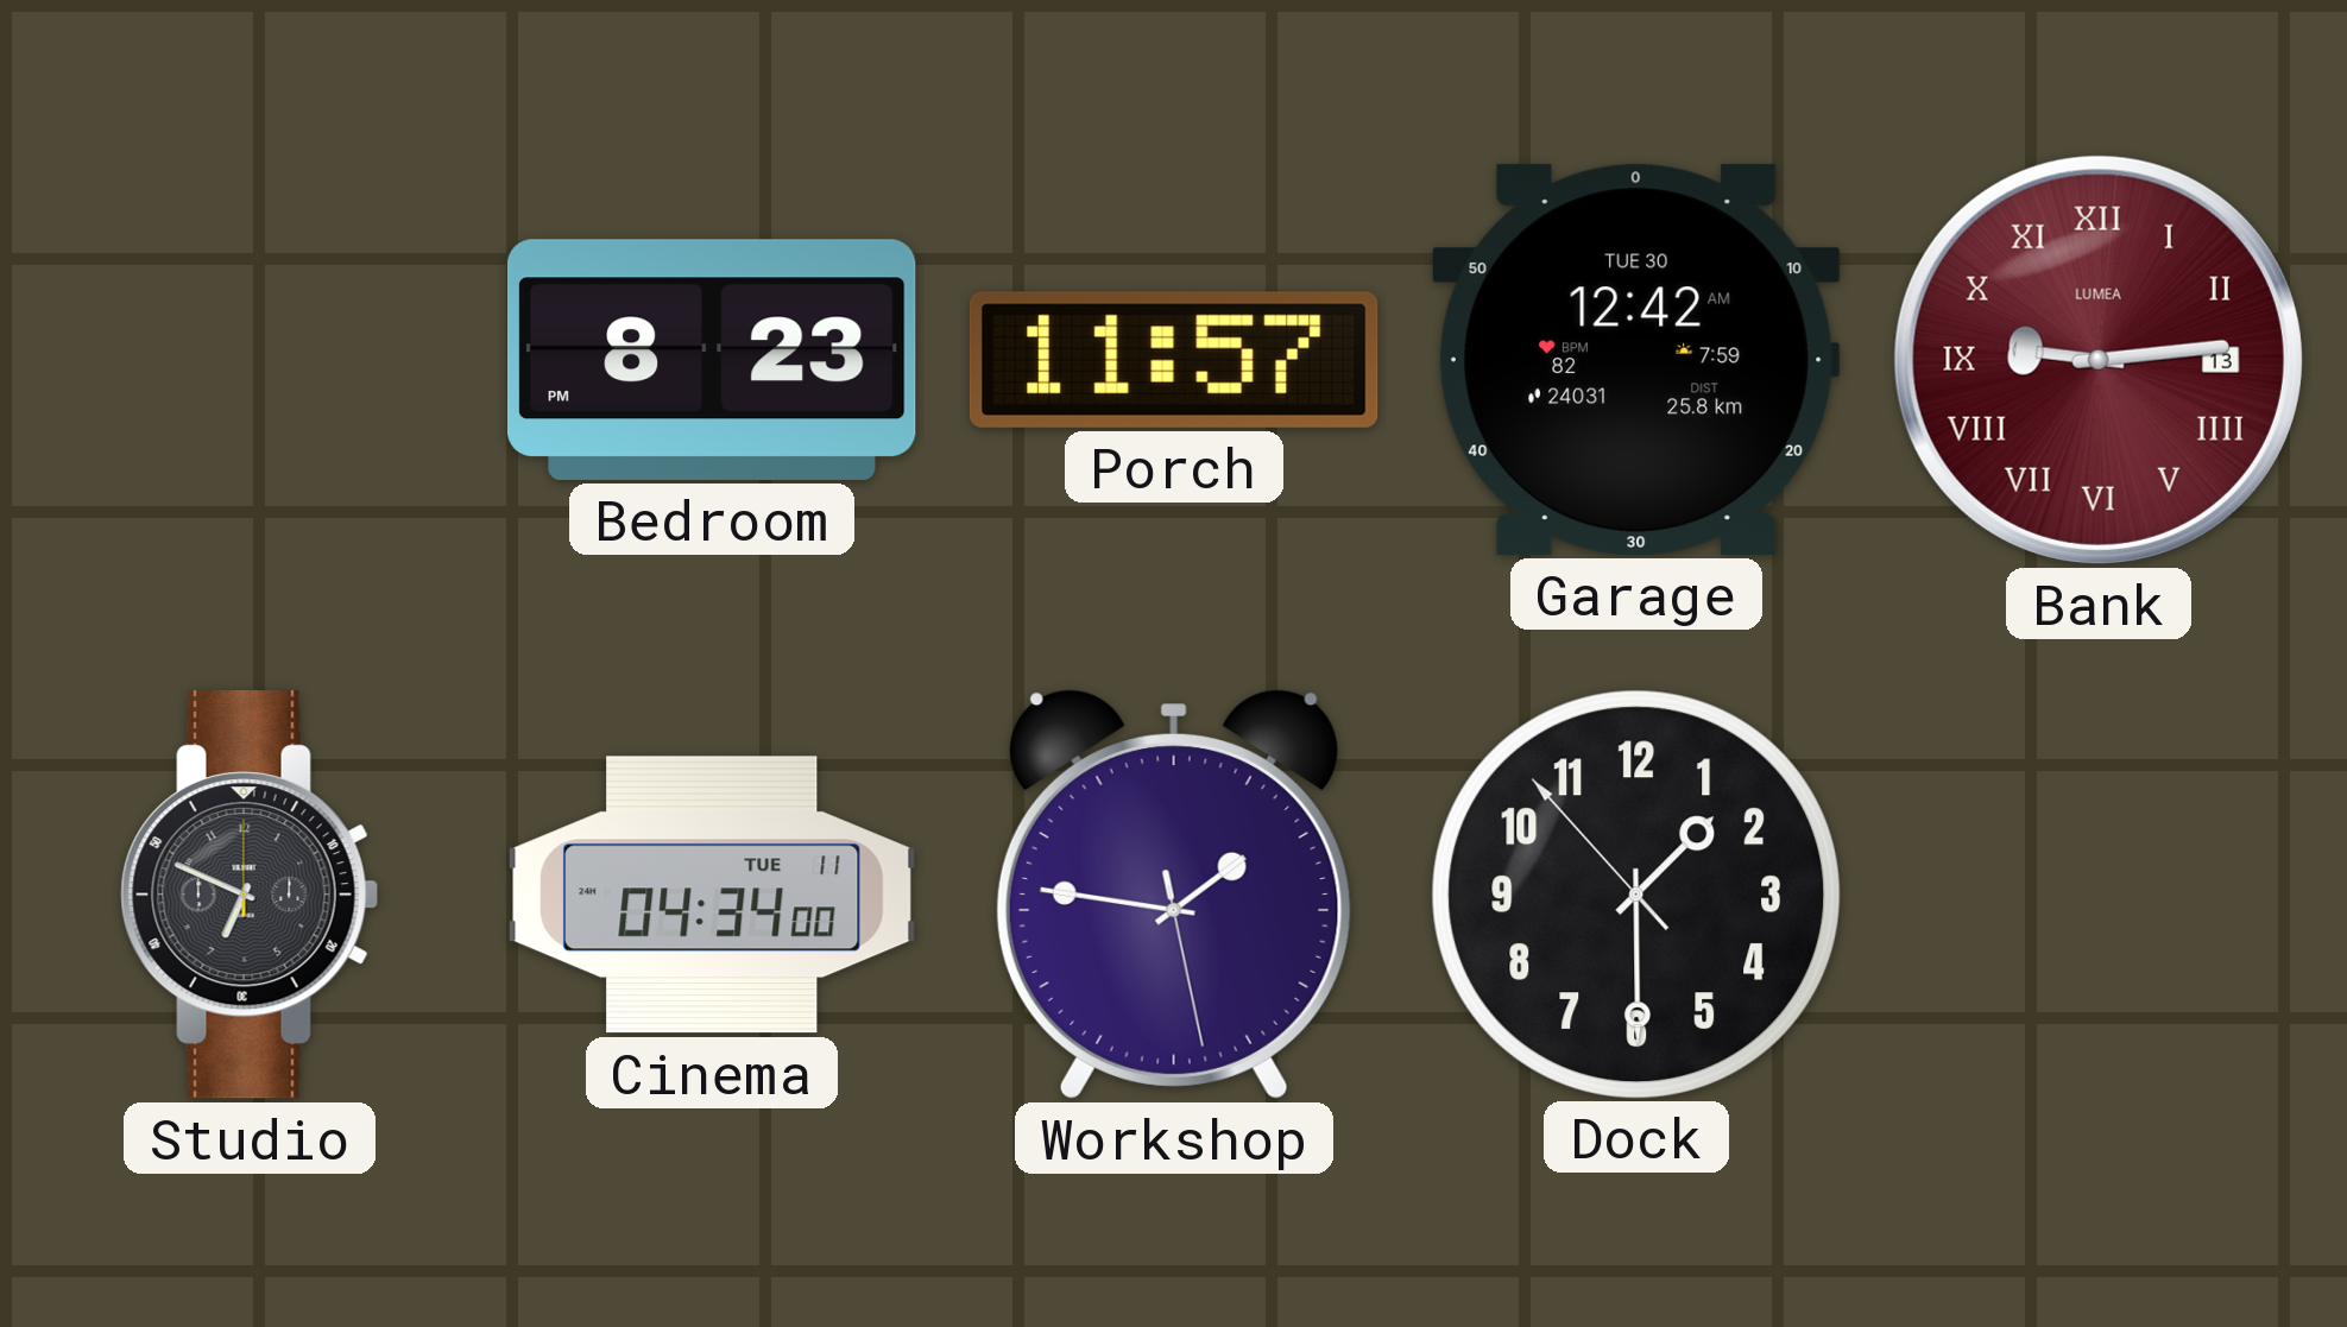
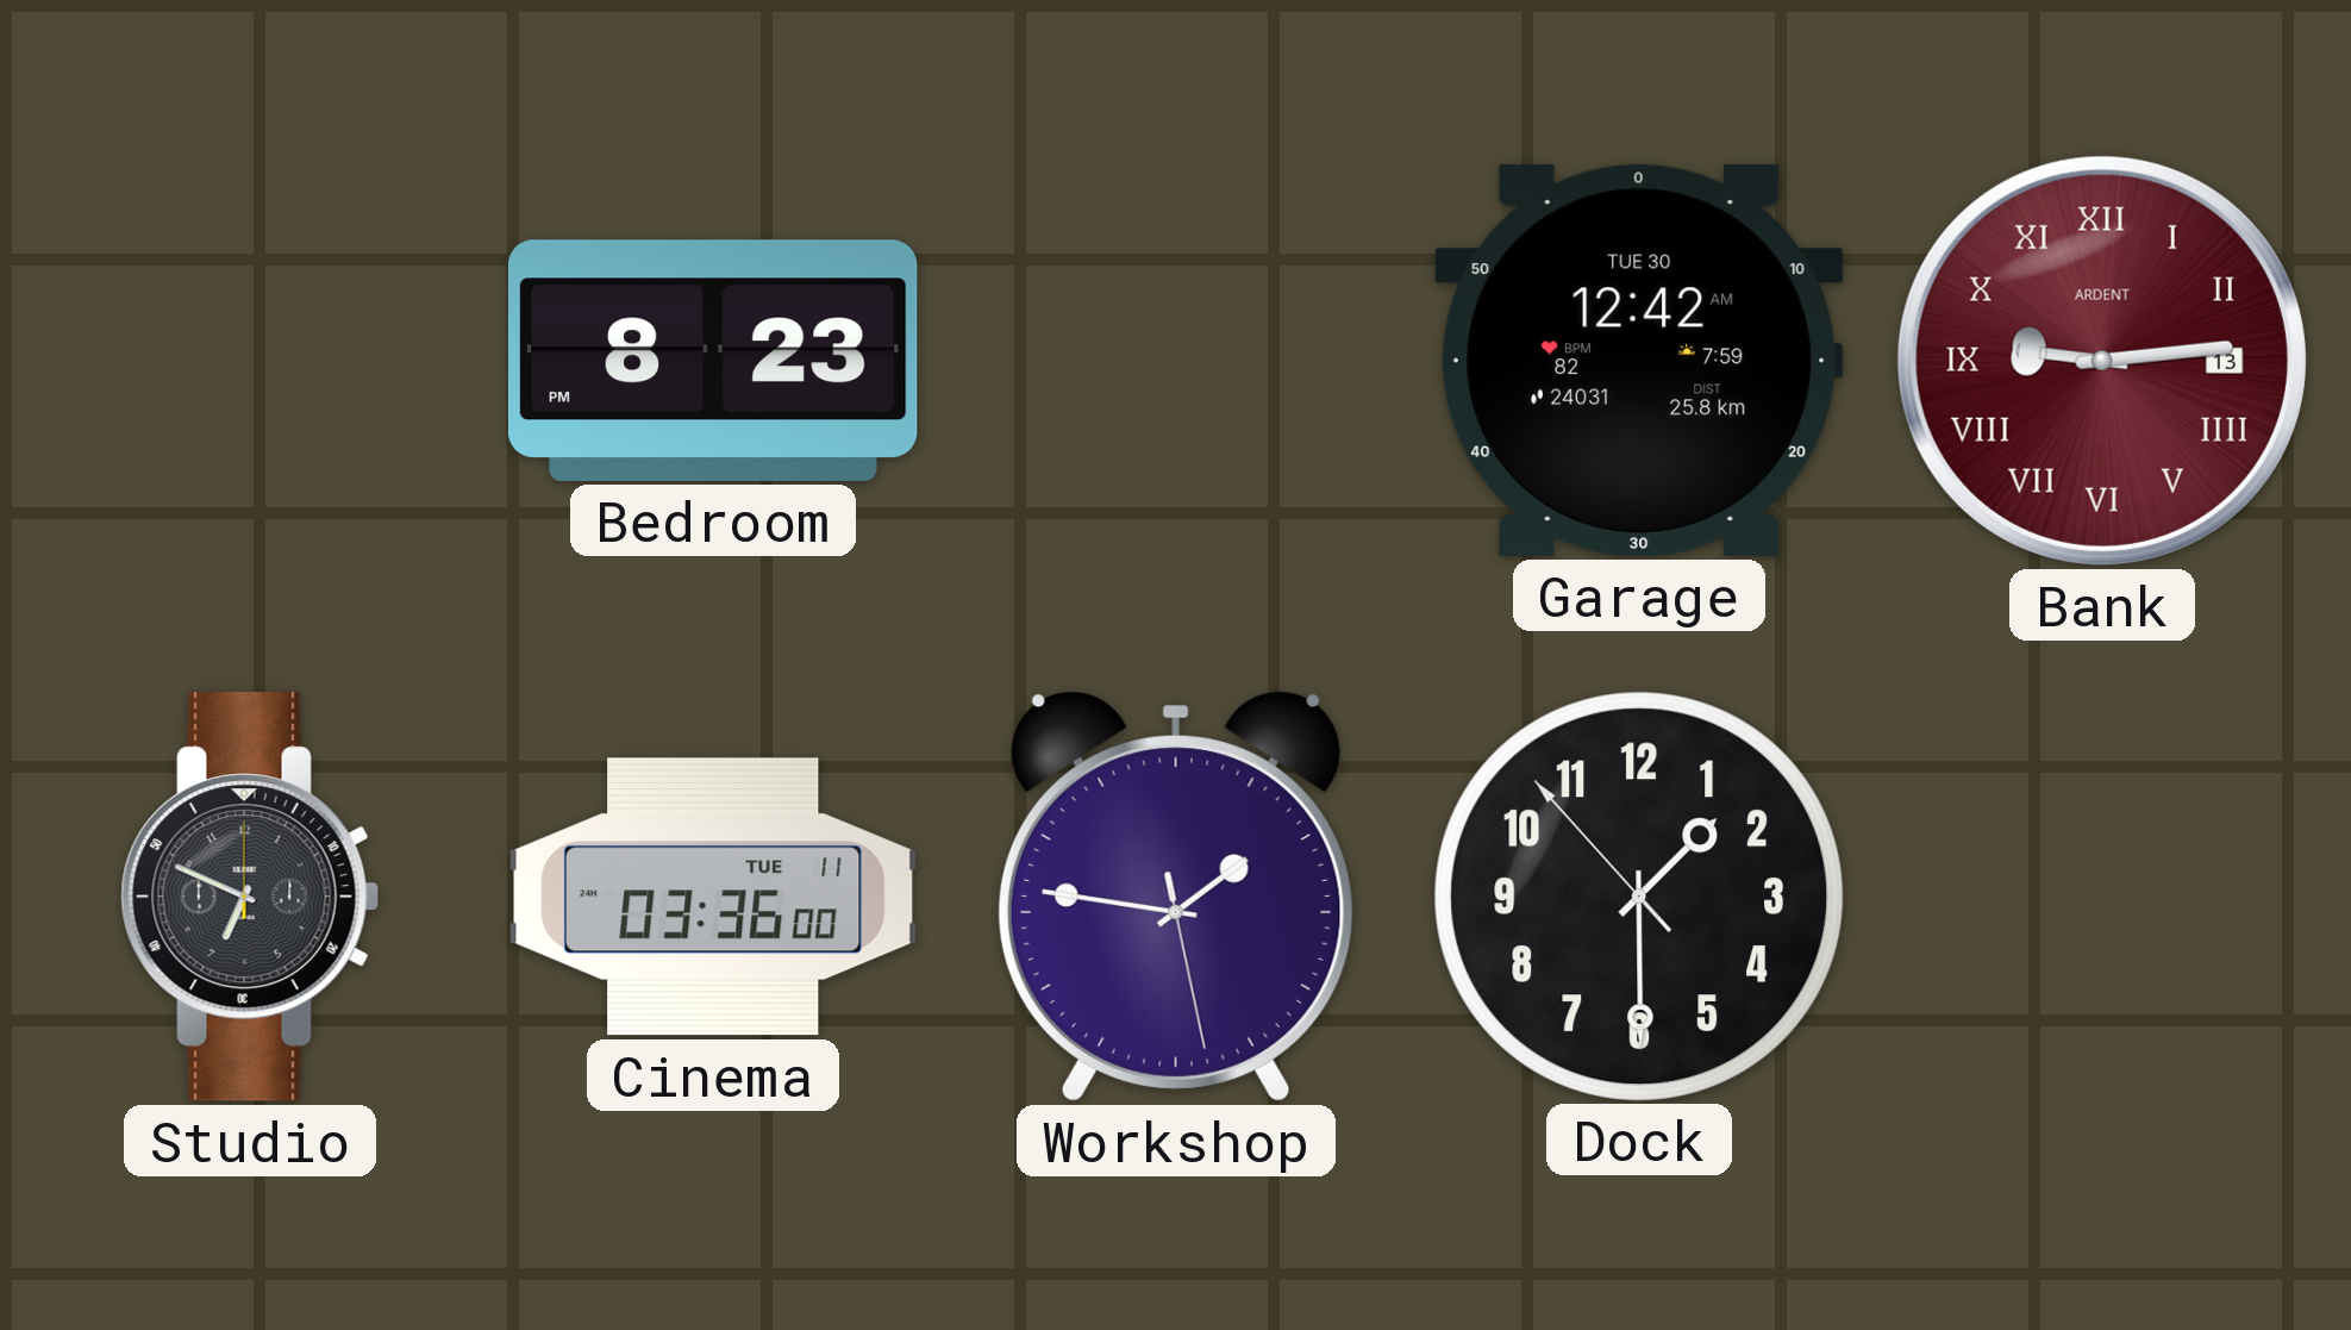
Porch: 11:57 -> none (1174, 360)
Bank brand: LUMEA -> ARDENT (2102, 361)
Cinema: 04:34 -> 03:36 (713, 897)
